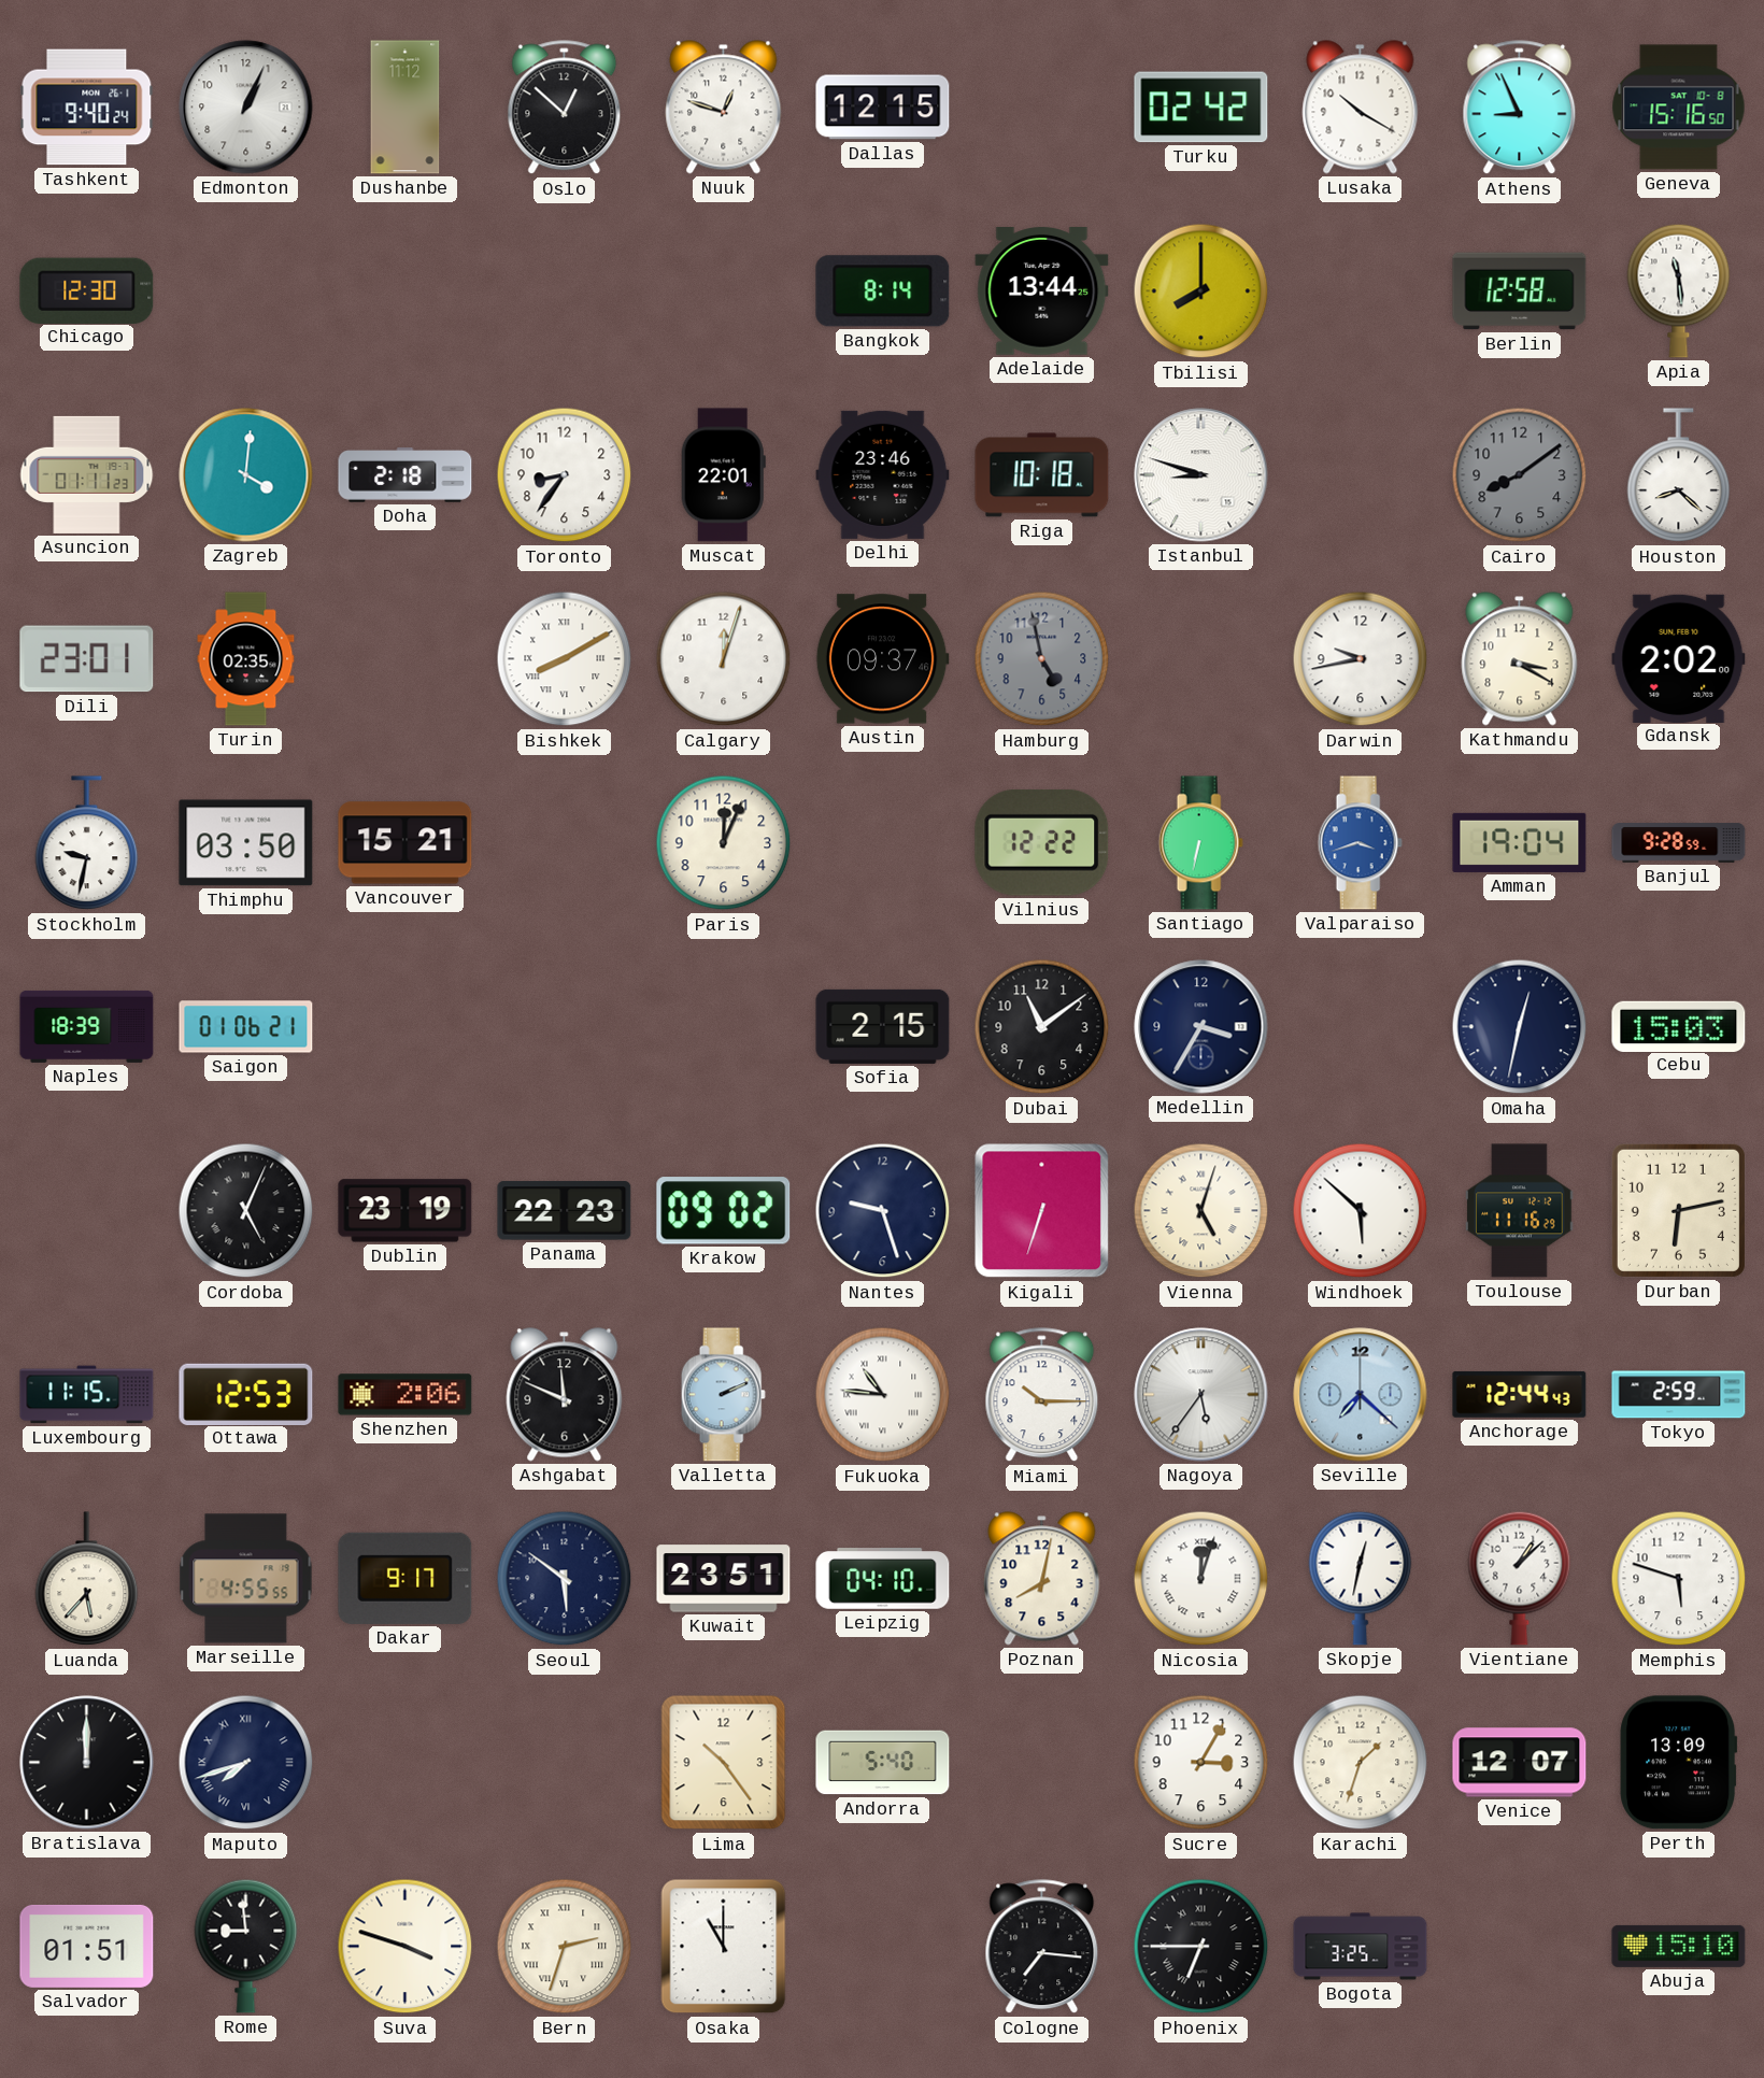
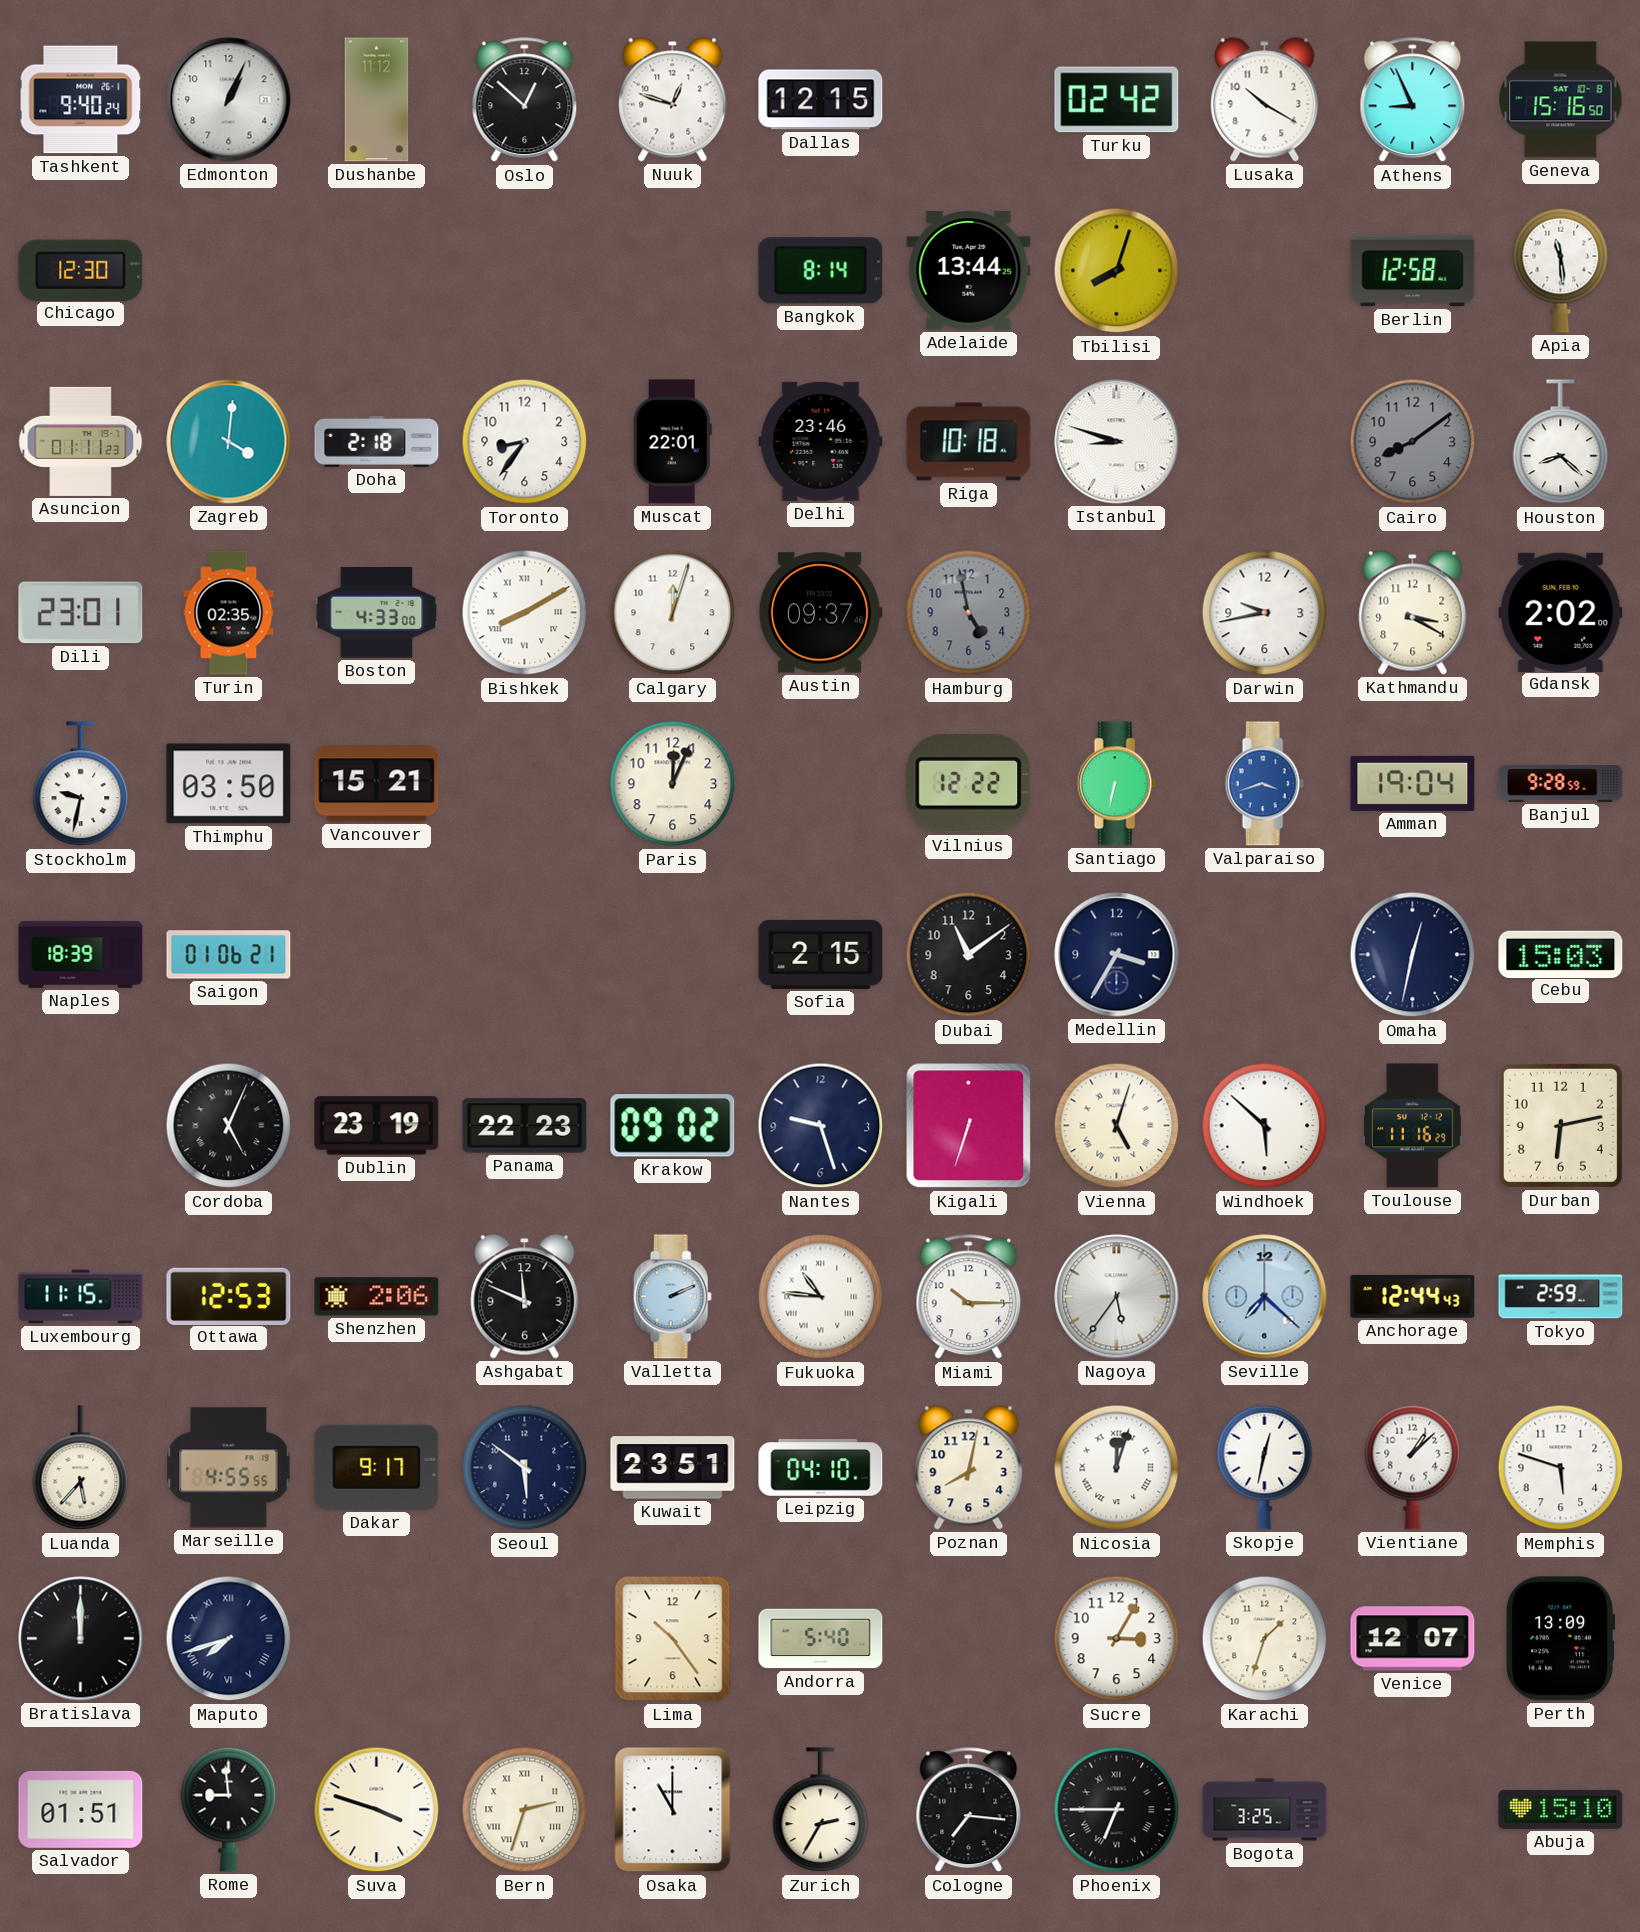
Tbilisi: 8:00 -> 8:03 (1117, 271)
Boston: none -> 4:33 (377, 613)
Zurich: none -> 2:35 (821, 1810)
